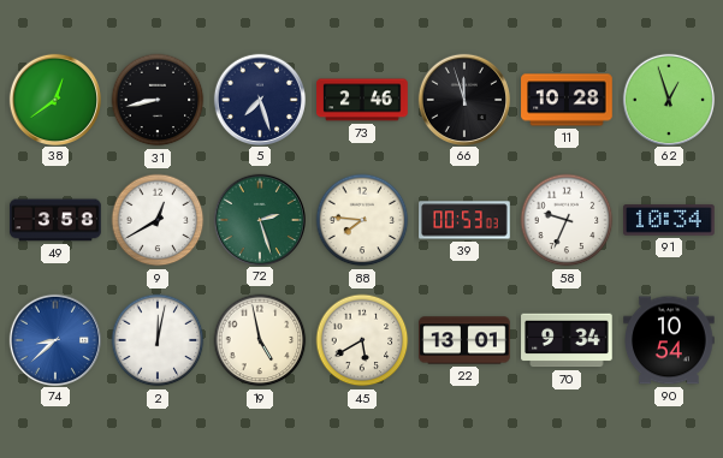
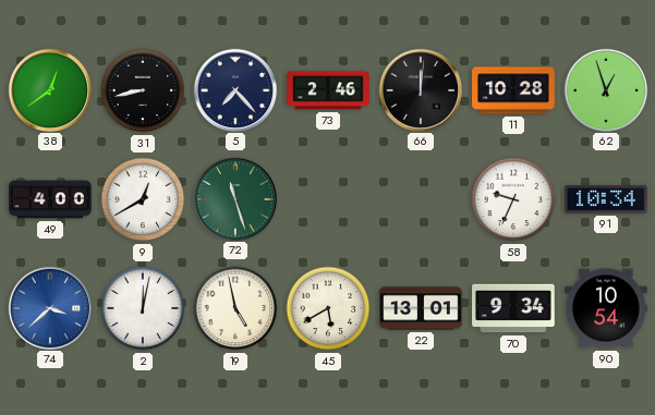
5: 7:27 -> 7:23 (234, 89)
66: 11:57 -> 12:01 (420, 89)
49: 3:58 -> 4:00 (50, 199)
72: 2:27 -> 11:27 (234, 198)
88: 7:46 -> none (362, 220)
39: 00:53 -> none (464, 220)
74: 8:38 -> 3:38 (49, 307)
